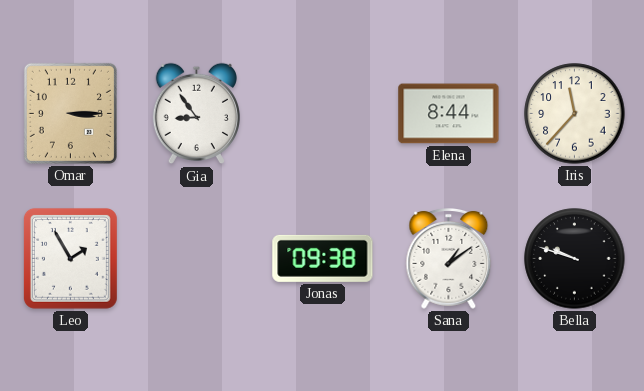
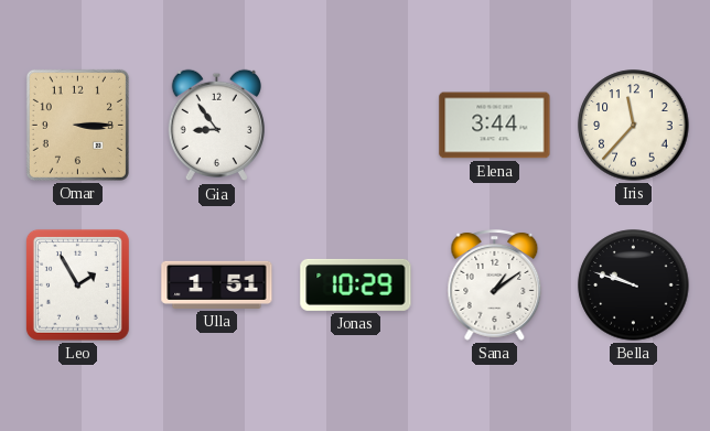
Elena: 8:44 -> 3:44 (495, 126)
Ulla: none -> 1:51 (217, 284)
Jonas: 09:38 -> 10:29 (356, 284)
